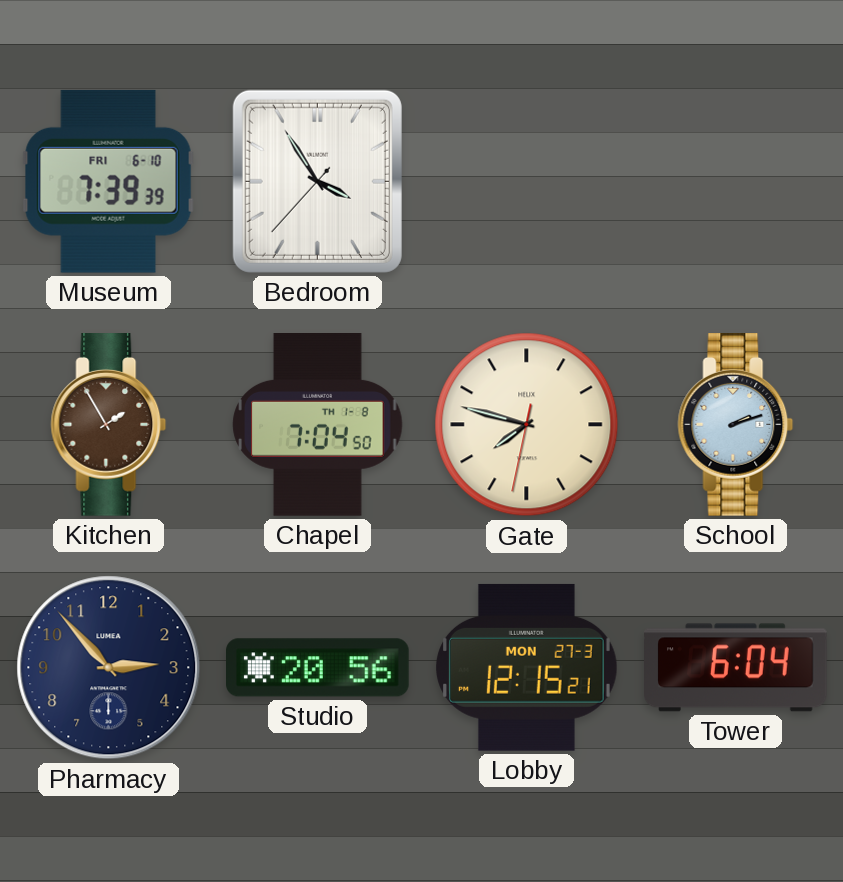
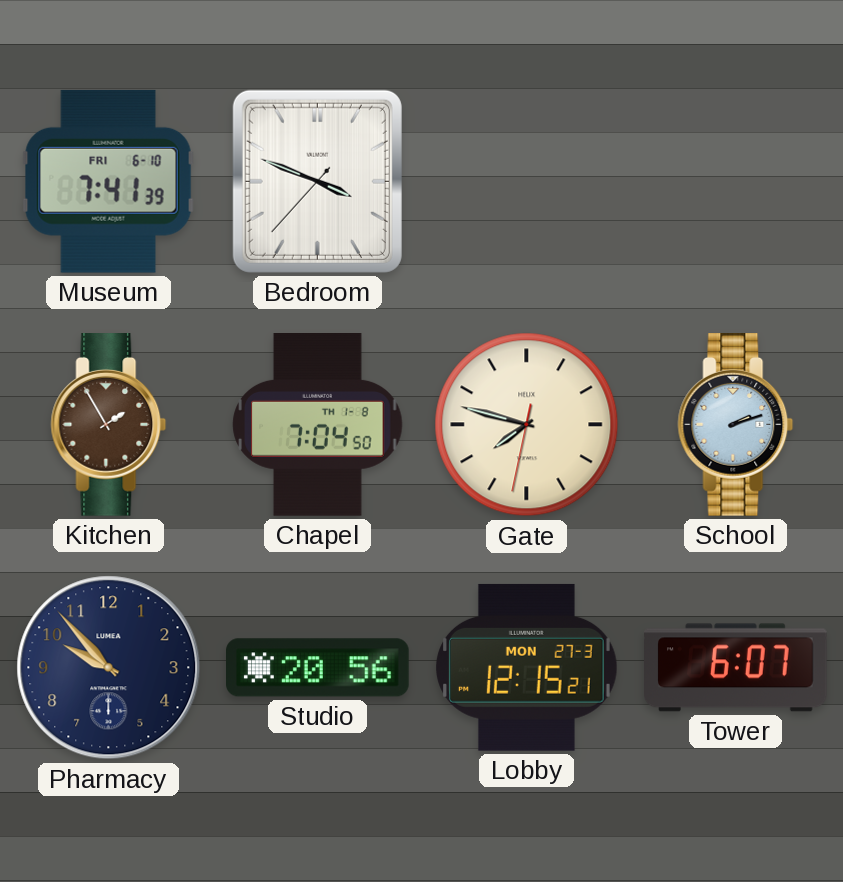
Museum: 7:39 -> 7:41 (108, 181)
Bedroom: 3:54 -> 3:48 (317, 181)
Pharmacy: 2:53 -> 9:53 (109, 668)
Tower: 6:04 -> 6:07 (736, 668)
